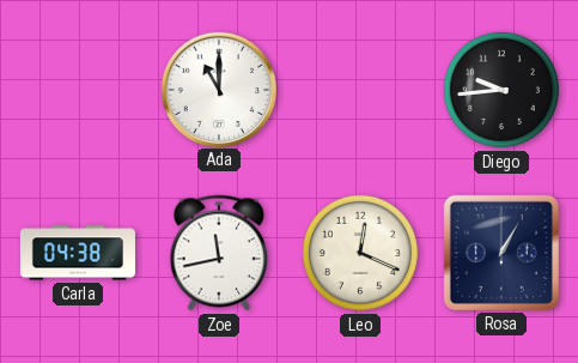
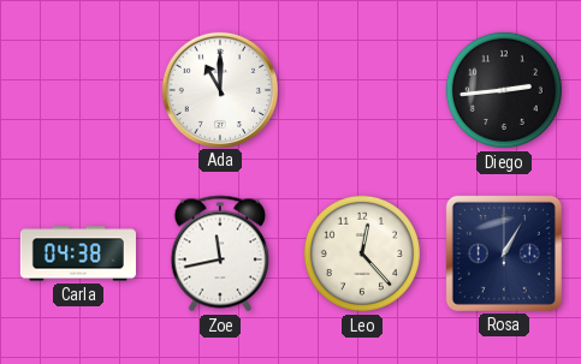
Diego: 9:44 -> 2:44 (504, 90)
Leo: 12:19 -> 12:23 (362, 253)
